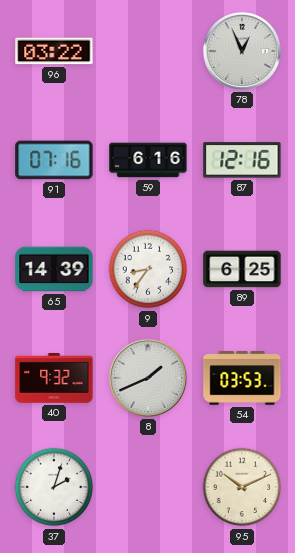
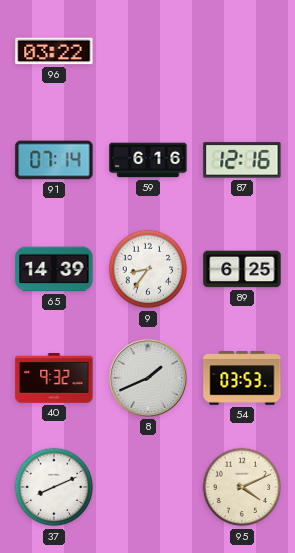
78: 12:56 -> none (242, 51)
91: 07:16 -> 07:14 (54, 160)
37: 2:03 -> 8:11 (54, 487)
95: 10:11 -> 4:11 (242, 487)
